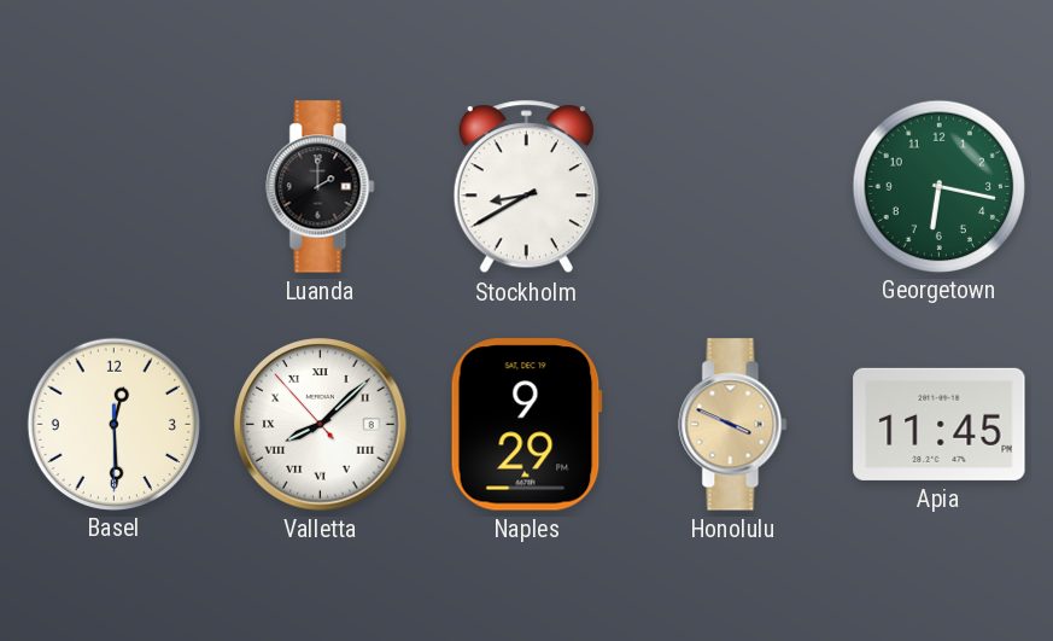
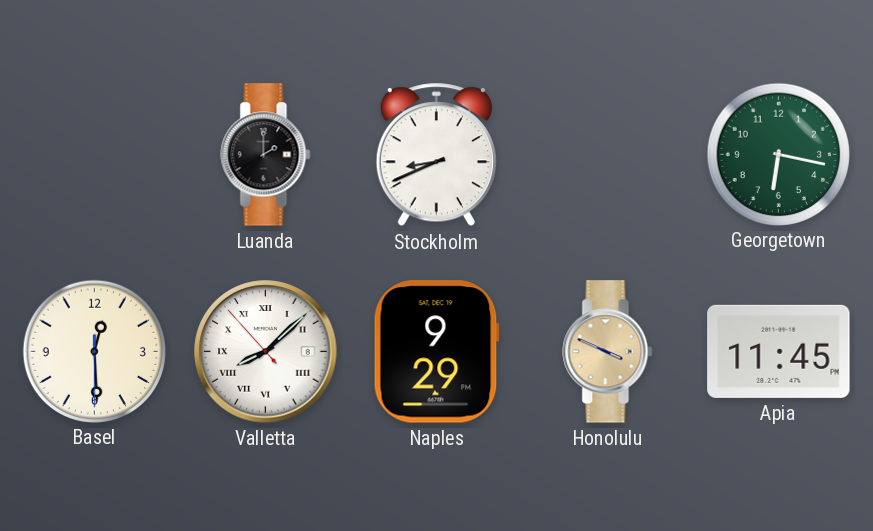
Stockholm: 8:40 -> 8:41 (436, 155)
